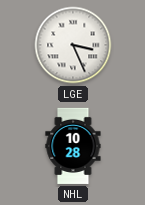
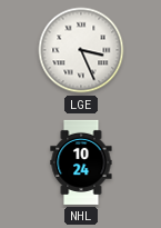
NHL: 10:28 -> 10:24 (81, 162)
